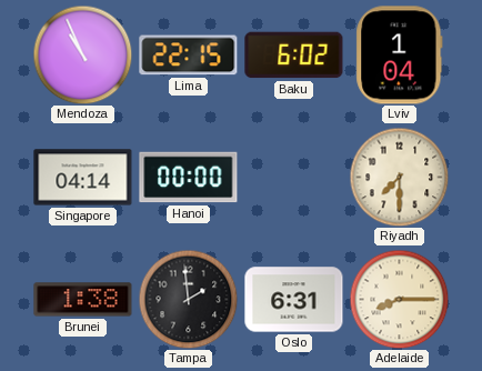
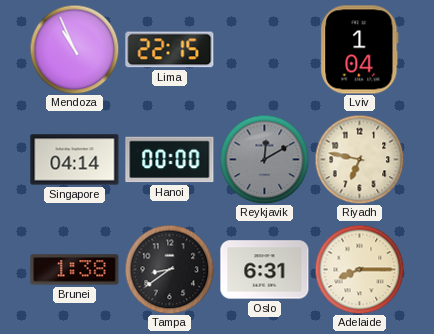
Baku: 6:02 -> none (294, 56)
Reykjavik: none -> 12:10 (264, 159)
Riyadh: 7:30 -> 6:47 (359, 159)
Tampa: 1:59 -> 8:39 (169, 269)
